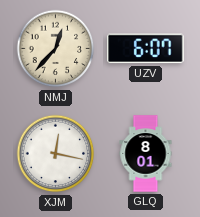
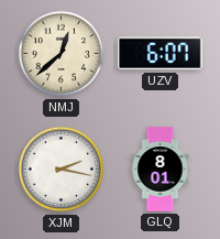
NMJ: 12:37 -> 12:38 (62, 54)
XJM: 12:17 -> 2:17 (62, 170)
